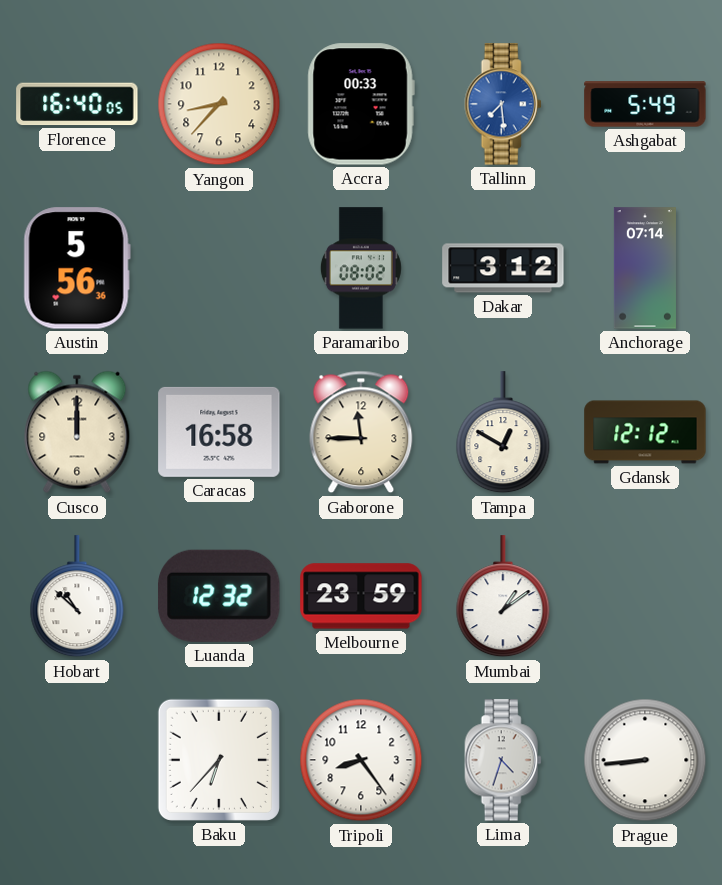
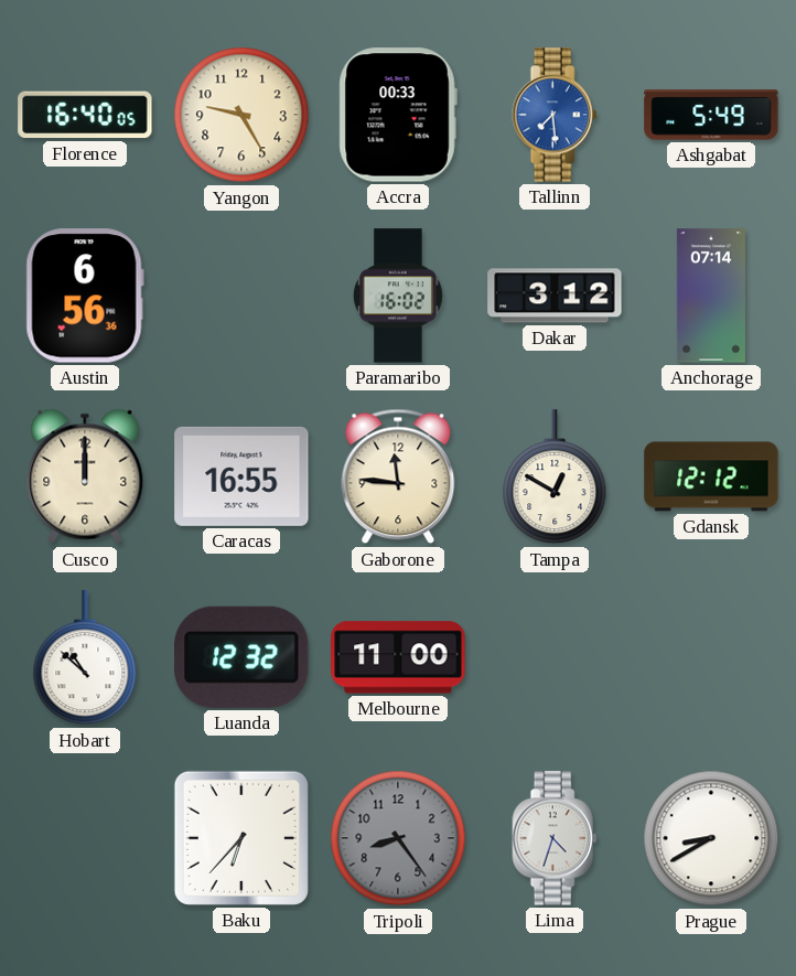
Yangon: 8:37 -> 9:25 (241, 115)
Austin: 5:56 -> 6:56 (85, 296)
Paramaribo: 08:02 -> 16:02 (398, 296)
Caracas: 16:58 -> 16:55 (241, 476)
Gaborone: 11:45 -> 11:46 (398, 476)
Melbourne: 23:59 -> 11:00 (398, 657)
Mumbai: 1:09 -> none (503, 597)
Tripoli dial: white -> grey (398, 838)
Prague: 8:44 -> 8:40 (711, 838)
